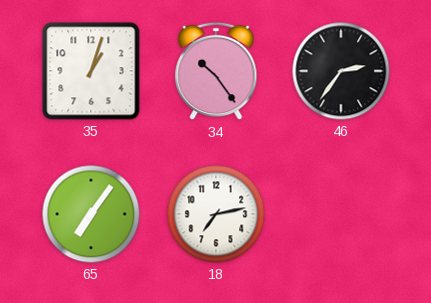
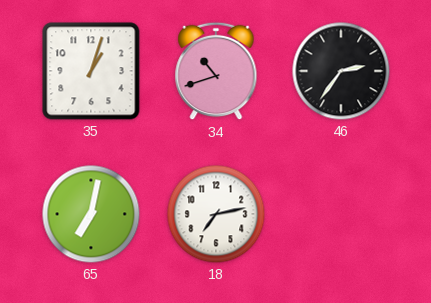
34: 10:24 -> 10:42 (216, 71)
65: 7:06 -> 7:02 (91, 214)
